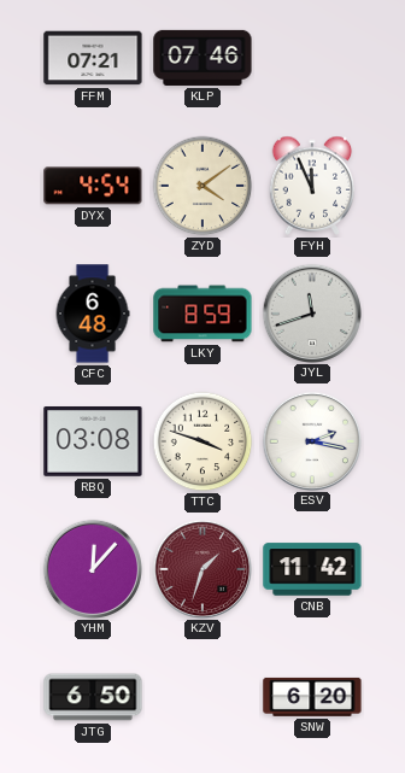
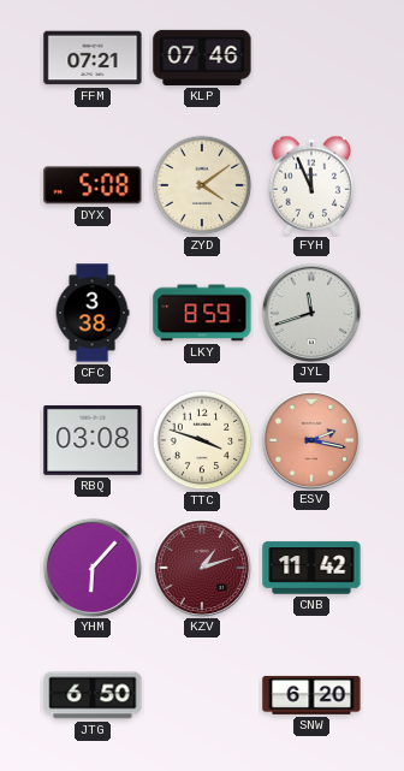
DYX: 4:54 -> 5:08 (93, 185)
CFC: 6:48 -> 3:38 (93, 313)
ESV dial: white -> salmon (310, 439)
YHM: 12:07 -> 6:07 (91, 567)
KZV: 1:33 -> 1:12 (201, 567)
